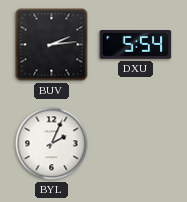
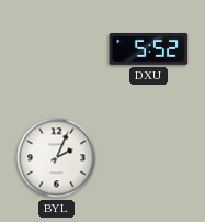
BUV: 2:14 -> none (52, 45)
DXU: 5:54 -> 5:52 (149, 49)
